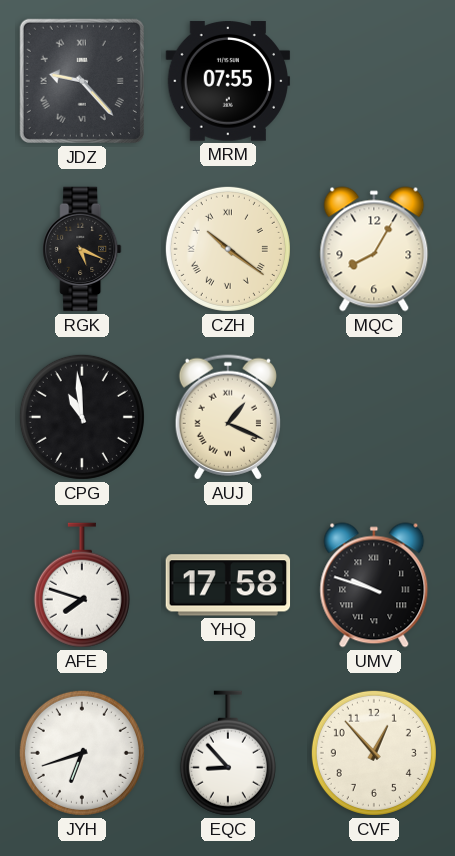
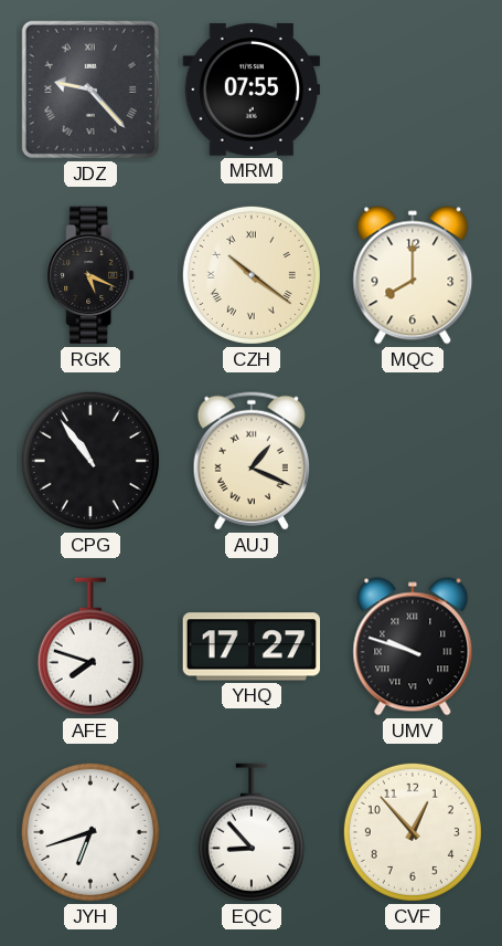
MQC: 8:05 -> 8:00 (413, 275)
CPG: 10:59 -> 10:54 (90, 461)
YHQ: 17:58 -> 17:27 (252, 647)
